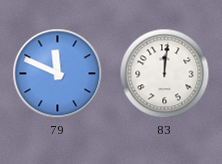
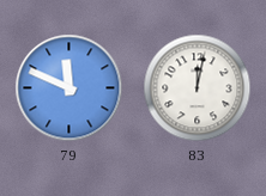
83: 12:01 -> 12:02 (198, 88)
